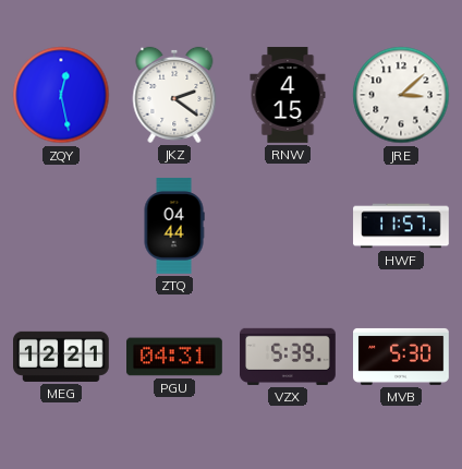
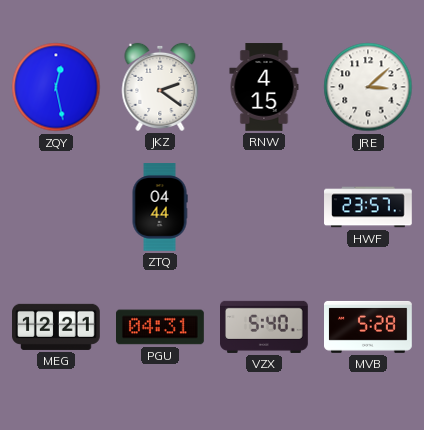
HWF: 11:57 -> 23:57 (368, 207)
VZX: 5:39 -> 5:40 (265, 327)
MVB: 5:30 -> 5:28 (369, 327)
